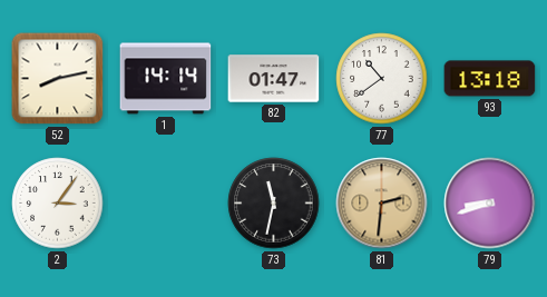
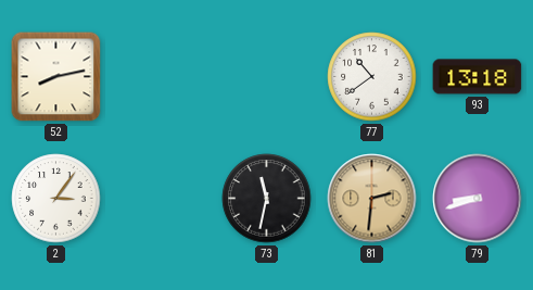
1: 14:14 -> none (166, 79)
82: 01:47 -> none (274, 79)
